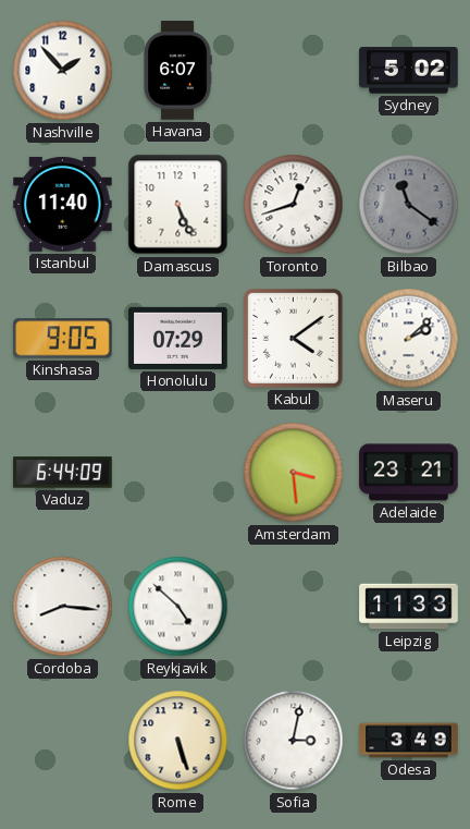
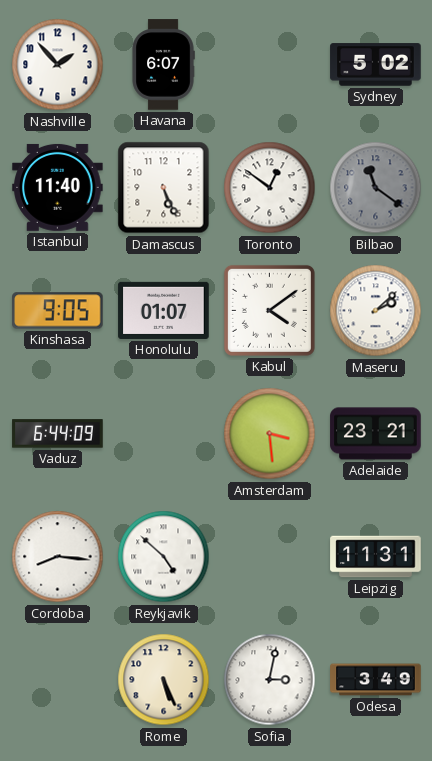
Toronto: 12:42 -> 12:51 (270, 188)
Honolulu: 07:29 -> 01:07 (164, 310)
Leipzig: 11:33 -> 11:31 (376, 557)
Rome: 5:27 -> 5:26 (164, 680)
